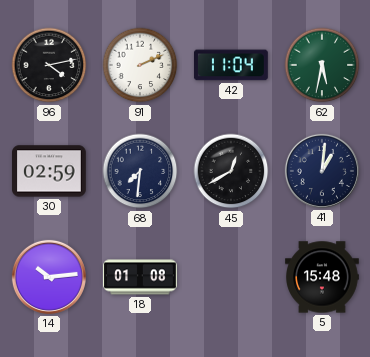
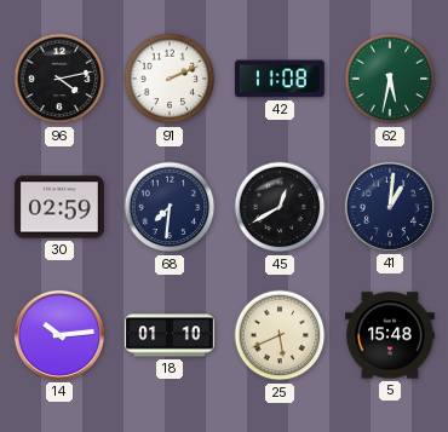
42: 11:04 -> 11:08 (280, 79)
18: 01:08 -> 01:10 (170, 335)
25: none -> 5:41 (280, 335)
